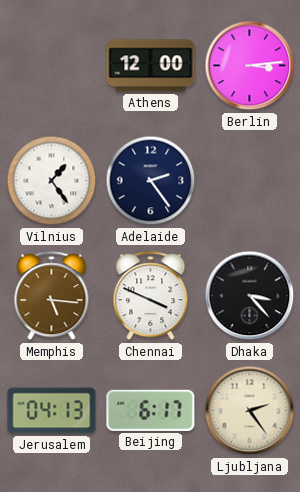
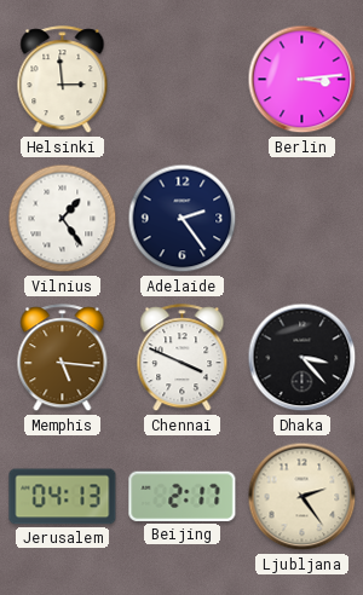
Helsinki: none -> 2:59 (63, 80)
Athens: 12:00 -> none (151, 66)
Beijing: 6:17 -> 2:17 (183, 496)
